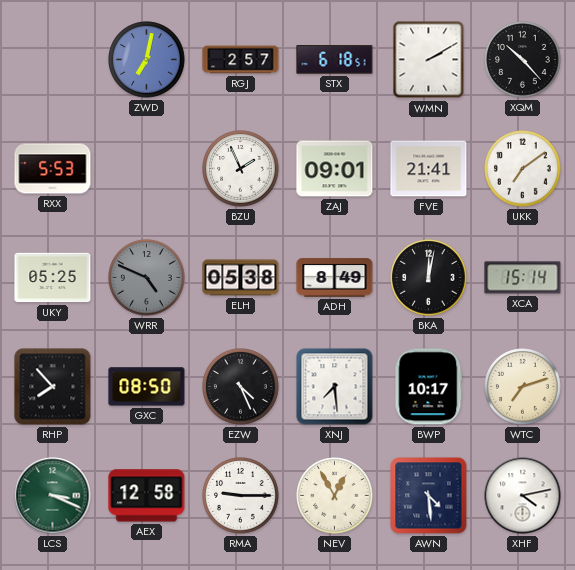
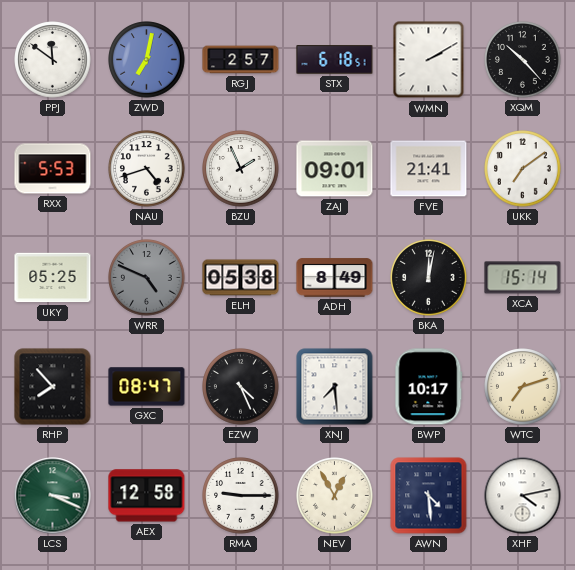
PPJ: none -> 11:51 (53, 60)
NAU: none -> 4:42 (147, 169)
GXC: 08:50 -> 08:47 (147, 387)
